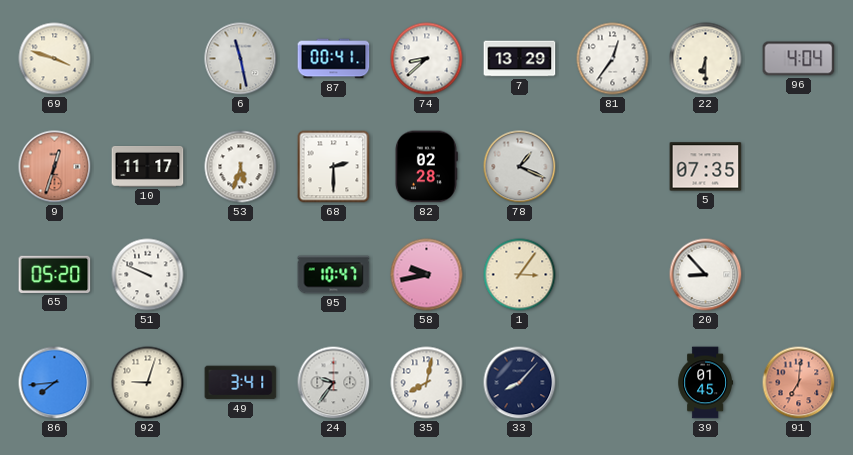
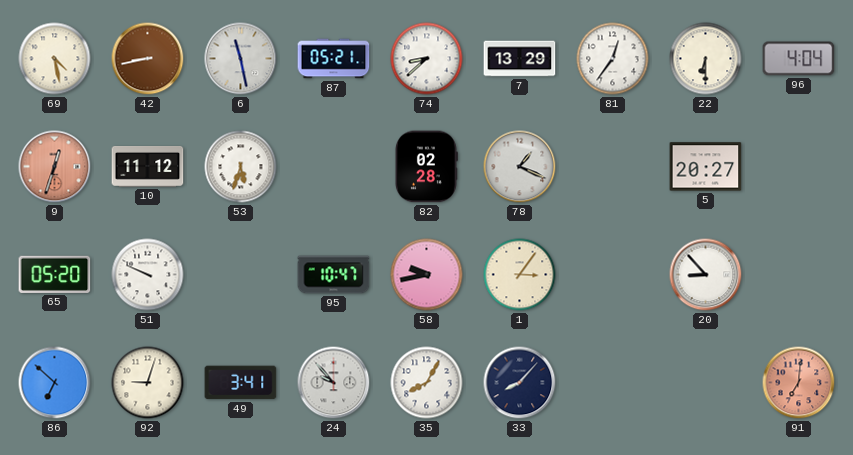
69: 3:48 -> 4:28 (55, 59)
42: none -> 8:43 (148, 59)
87: 00:41 -> 05:21 (334, 59)
10: 11:17 -> 11:12 (148, 167)
68: 2:30 -> none (334, 167)
5: 07:35 -> 20:27 (706, 167)
86: 7:44 -> 6:52 (55, 383)
24: 9:36 -> 9:53 (334, 383)
35: 8:02 -> 8:05 (427, 383)
39: 01:45 -> none (706, 383)
